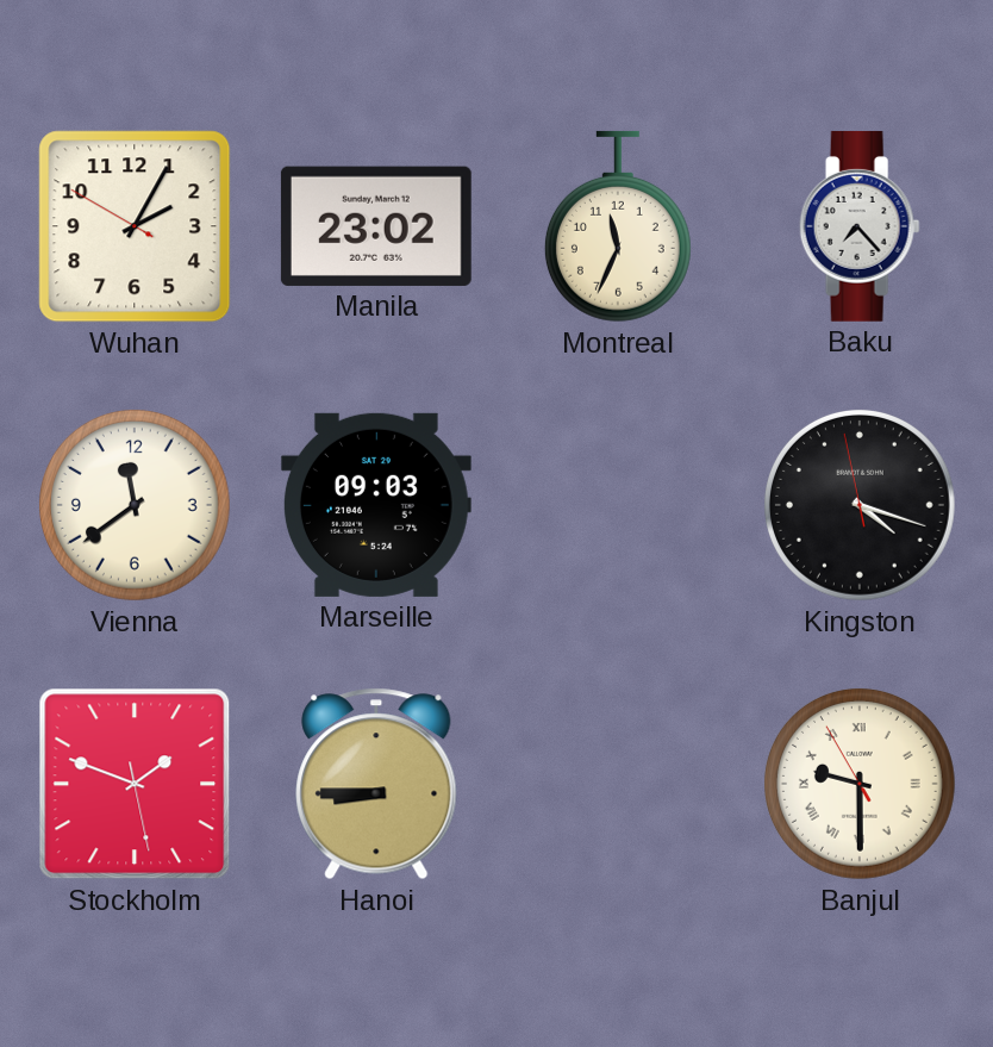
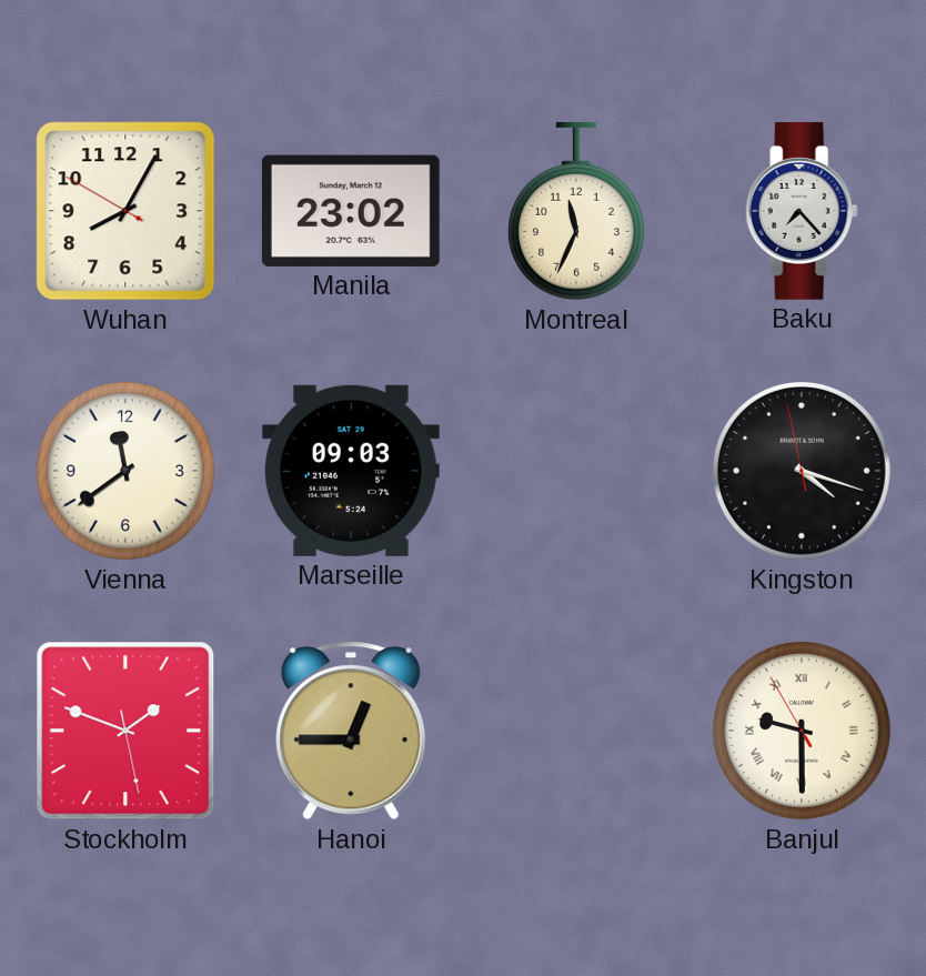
Wuhan: 2:04 -> 8:04 (125, 211)
Hanoi: 8:45 -> 12:45 (351, 731)
